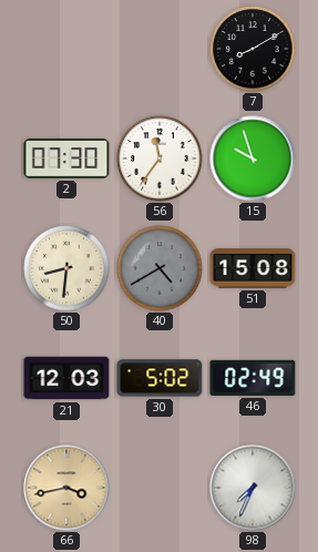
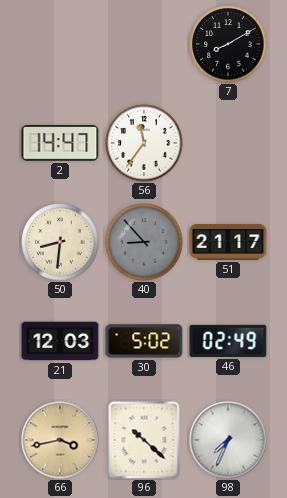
2: 07:30 -> 14:47 (60, 143)
15: 9:57 -> none (253, 159)
40: 4:40 -> 8:53 (144, 242)
51: 15:08 -> 21:17 (228, 242)
96: none -> 10:22 (144, 440)
